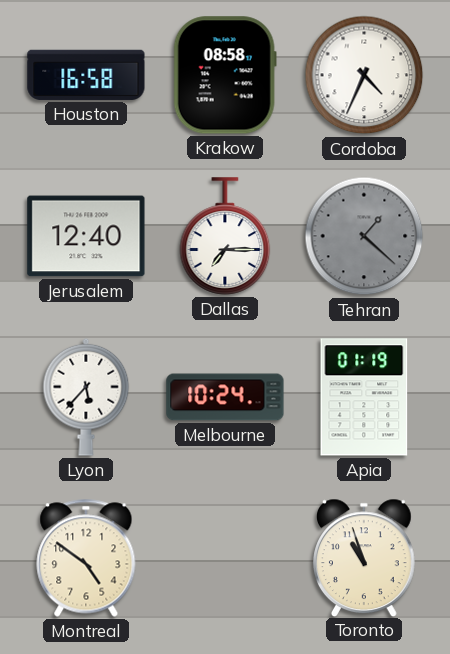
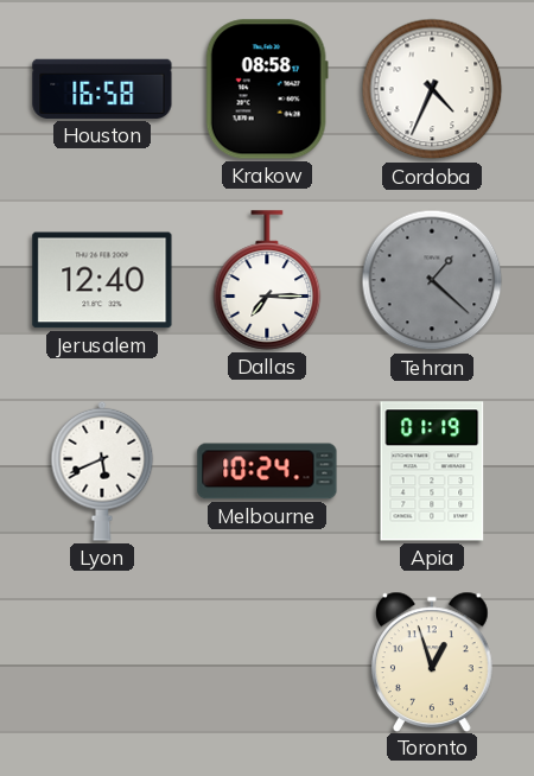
Lyon: 5:37 -> 5:41 (102, 471)
Montreal: 4:51 -> none (86, 558)
Toronto: 10:57 -> 12:57 (433, 661)
